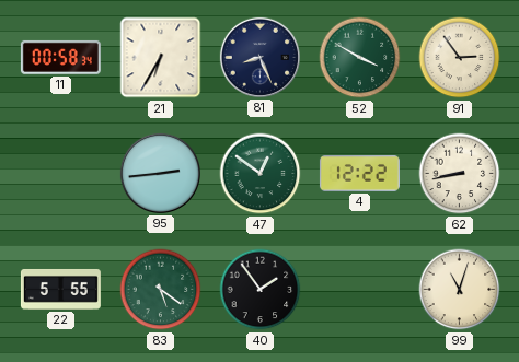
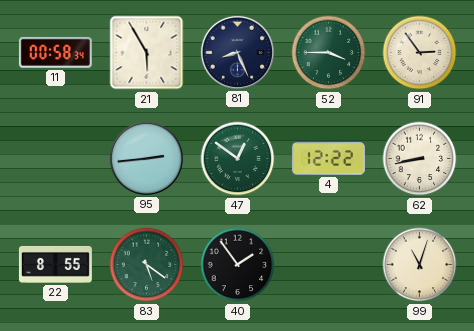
21: 6:35 -> 5:55 (147, 53)
52: 3:50 -> 3:45 (329, 53)
22: 5:55 -> 8:55 (55, 264)
